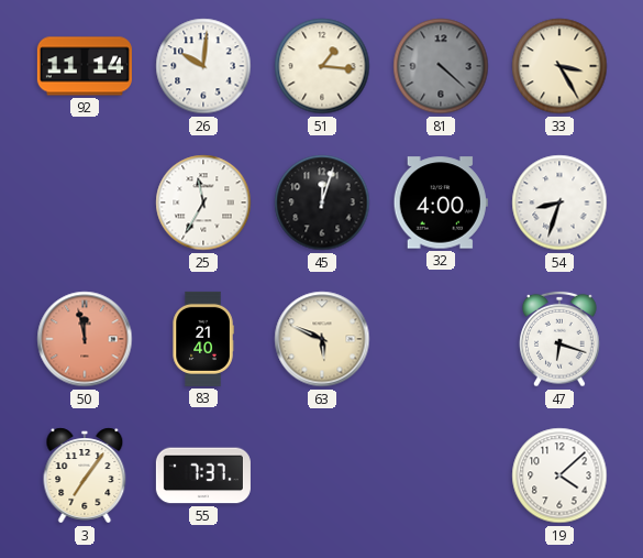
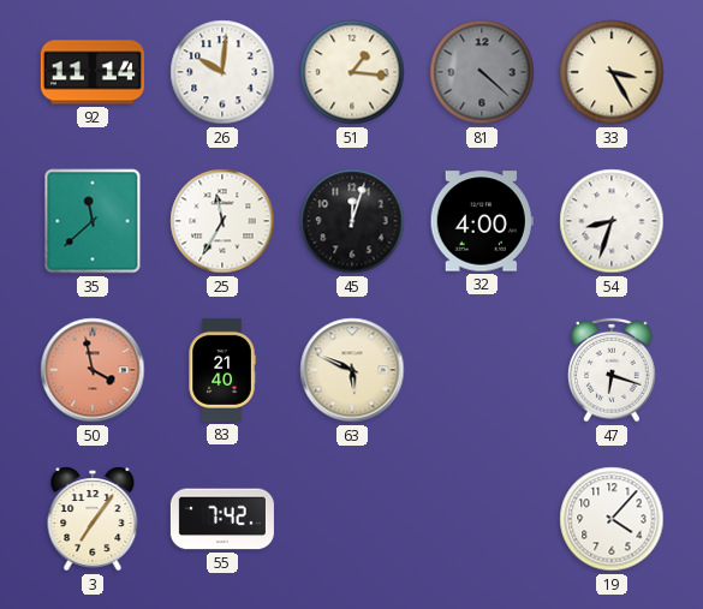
35: none -> 11:38 (93, 221)
50: 11:58 -> 3:58 (93, 370)
55: 7:37 -> 7:42 (222, 519)
19: 4:08 -> 4:07 (612, 519)
